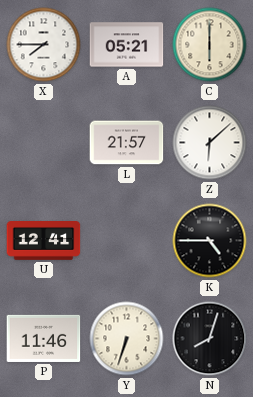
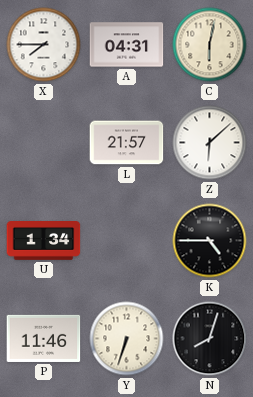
A: 05:21 -> 04:31 (127, 45)
C: 6:00 -> 6:02 (210, 45)
U: 12:41 -> 1:34 (44, 241)
